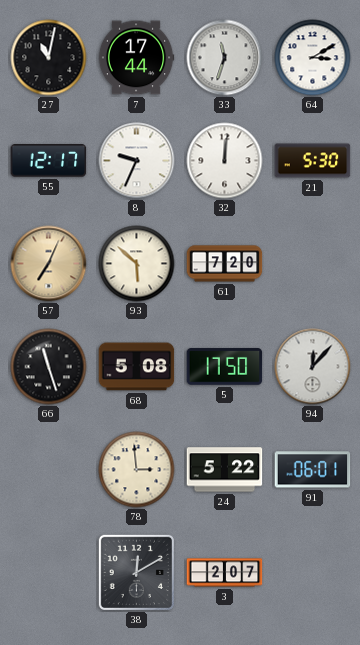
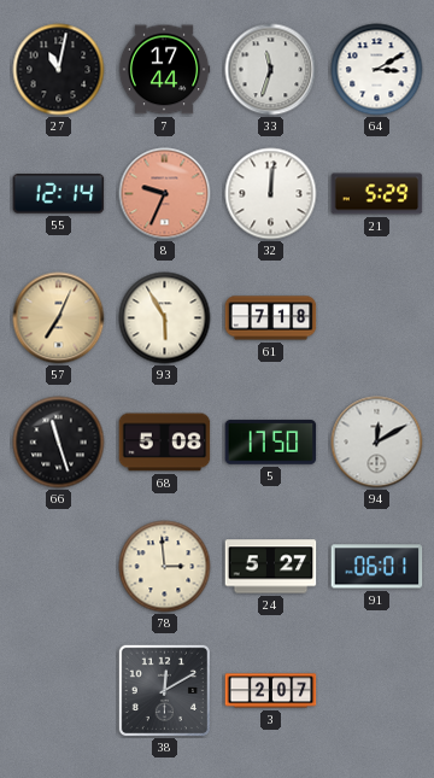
55: 12:17 -> 12:14 (59, 194)
8 dial: white -> salmon (165, 194)
21: 5:30 -> 5:29 (377, 194)
93: 5:52 -> 5:55 (165, 318)
61: 7:20 -> 7:18 (271, 318)
94: 12:07 -> 12:10 (377, 443)
24: 5:22 -> 5:27 (271, 567)
